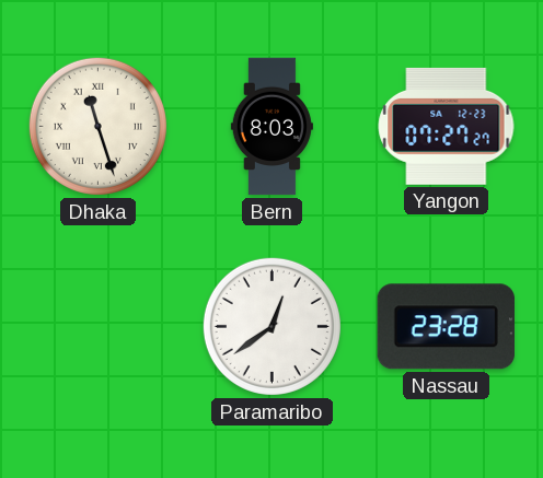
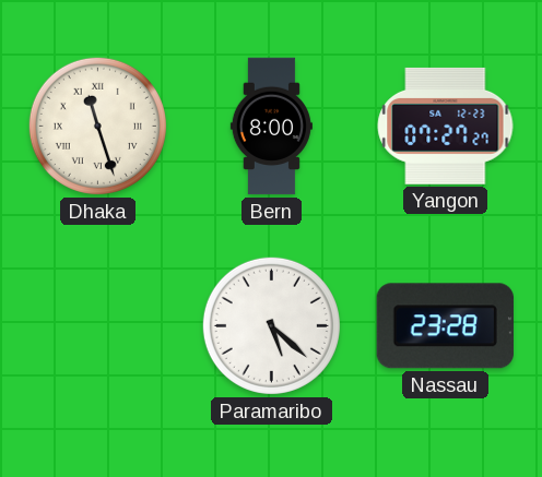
Bern: 8:03 -> 8:00 (271, 127)
Paramaribo: 12:39 -> 5:22 (271, 325)
